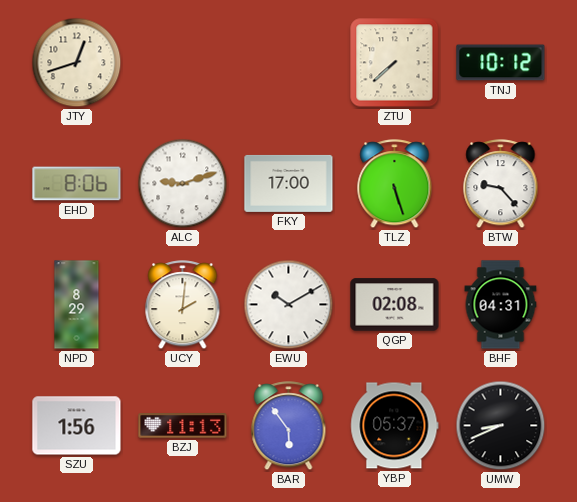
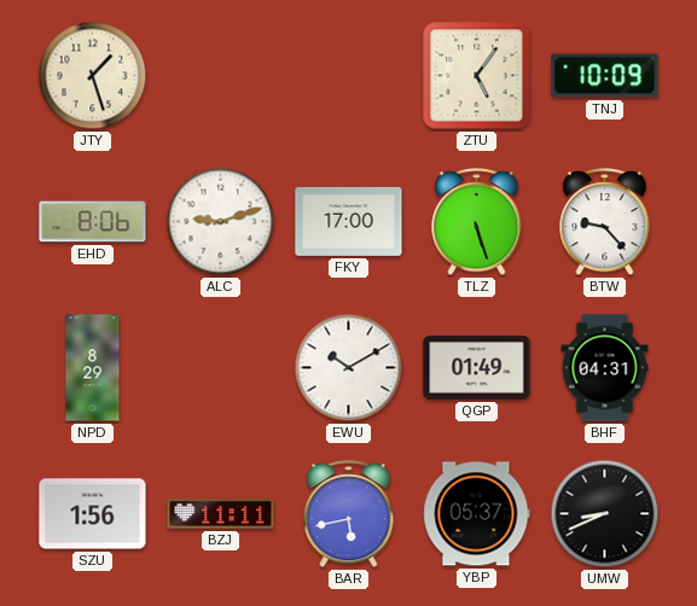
JTY: 12:42 -> 1:27 (93, 76)
ZTU: 7:38 -> 5:06 (477, 76)
TNJ: 10:12 -> 10:09 (605, 76)
UCY: 2:01 -> none (183, 305)
QGP: 02:08 -> 01:49 (477, 368)
BZJ: 11:13 -> 11:11 (221, 514)
BAR: 5:54 -> 5:43 (349, 514)
